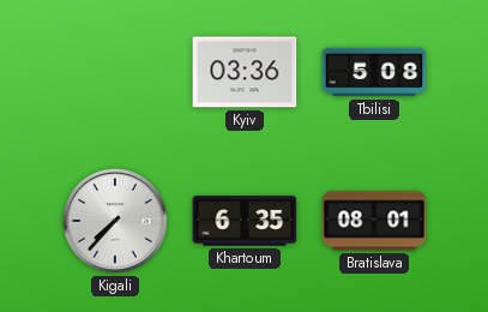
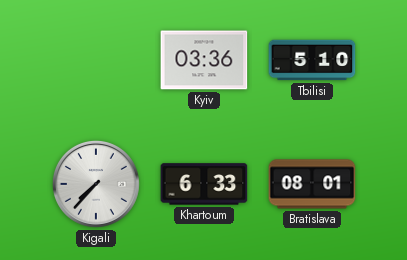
Tbilisi: 5:08 -> 5:10 (312, 60)
Khartoum: 6:35 -> 6:33 (204, 184)
